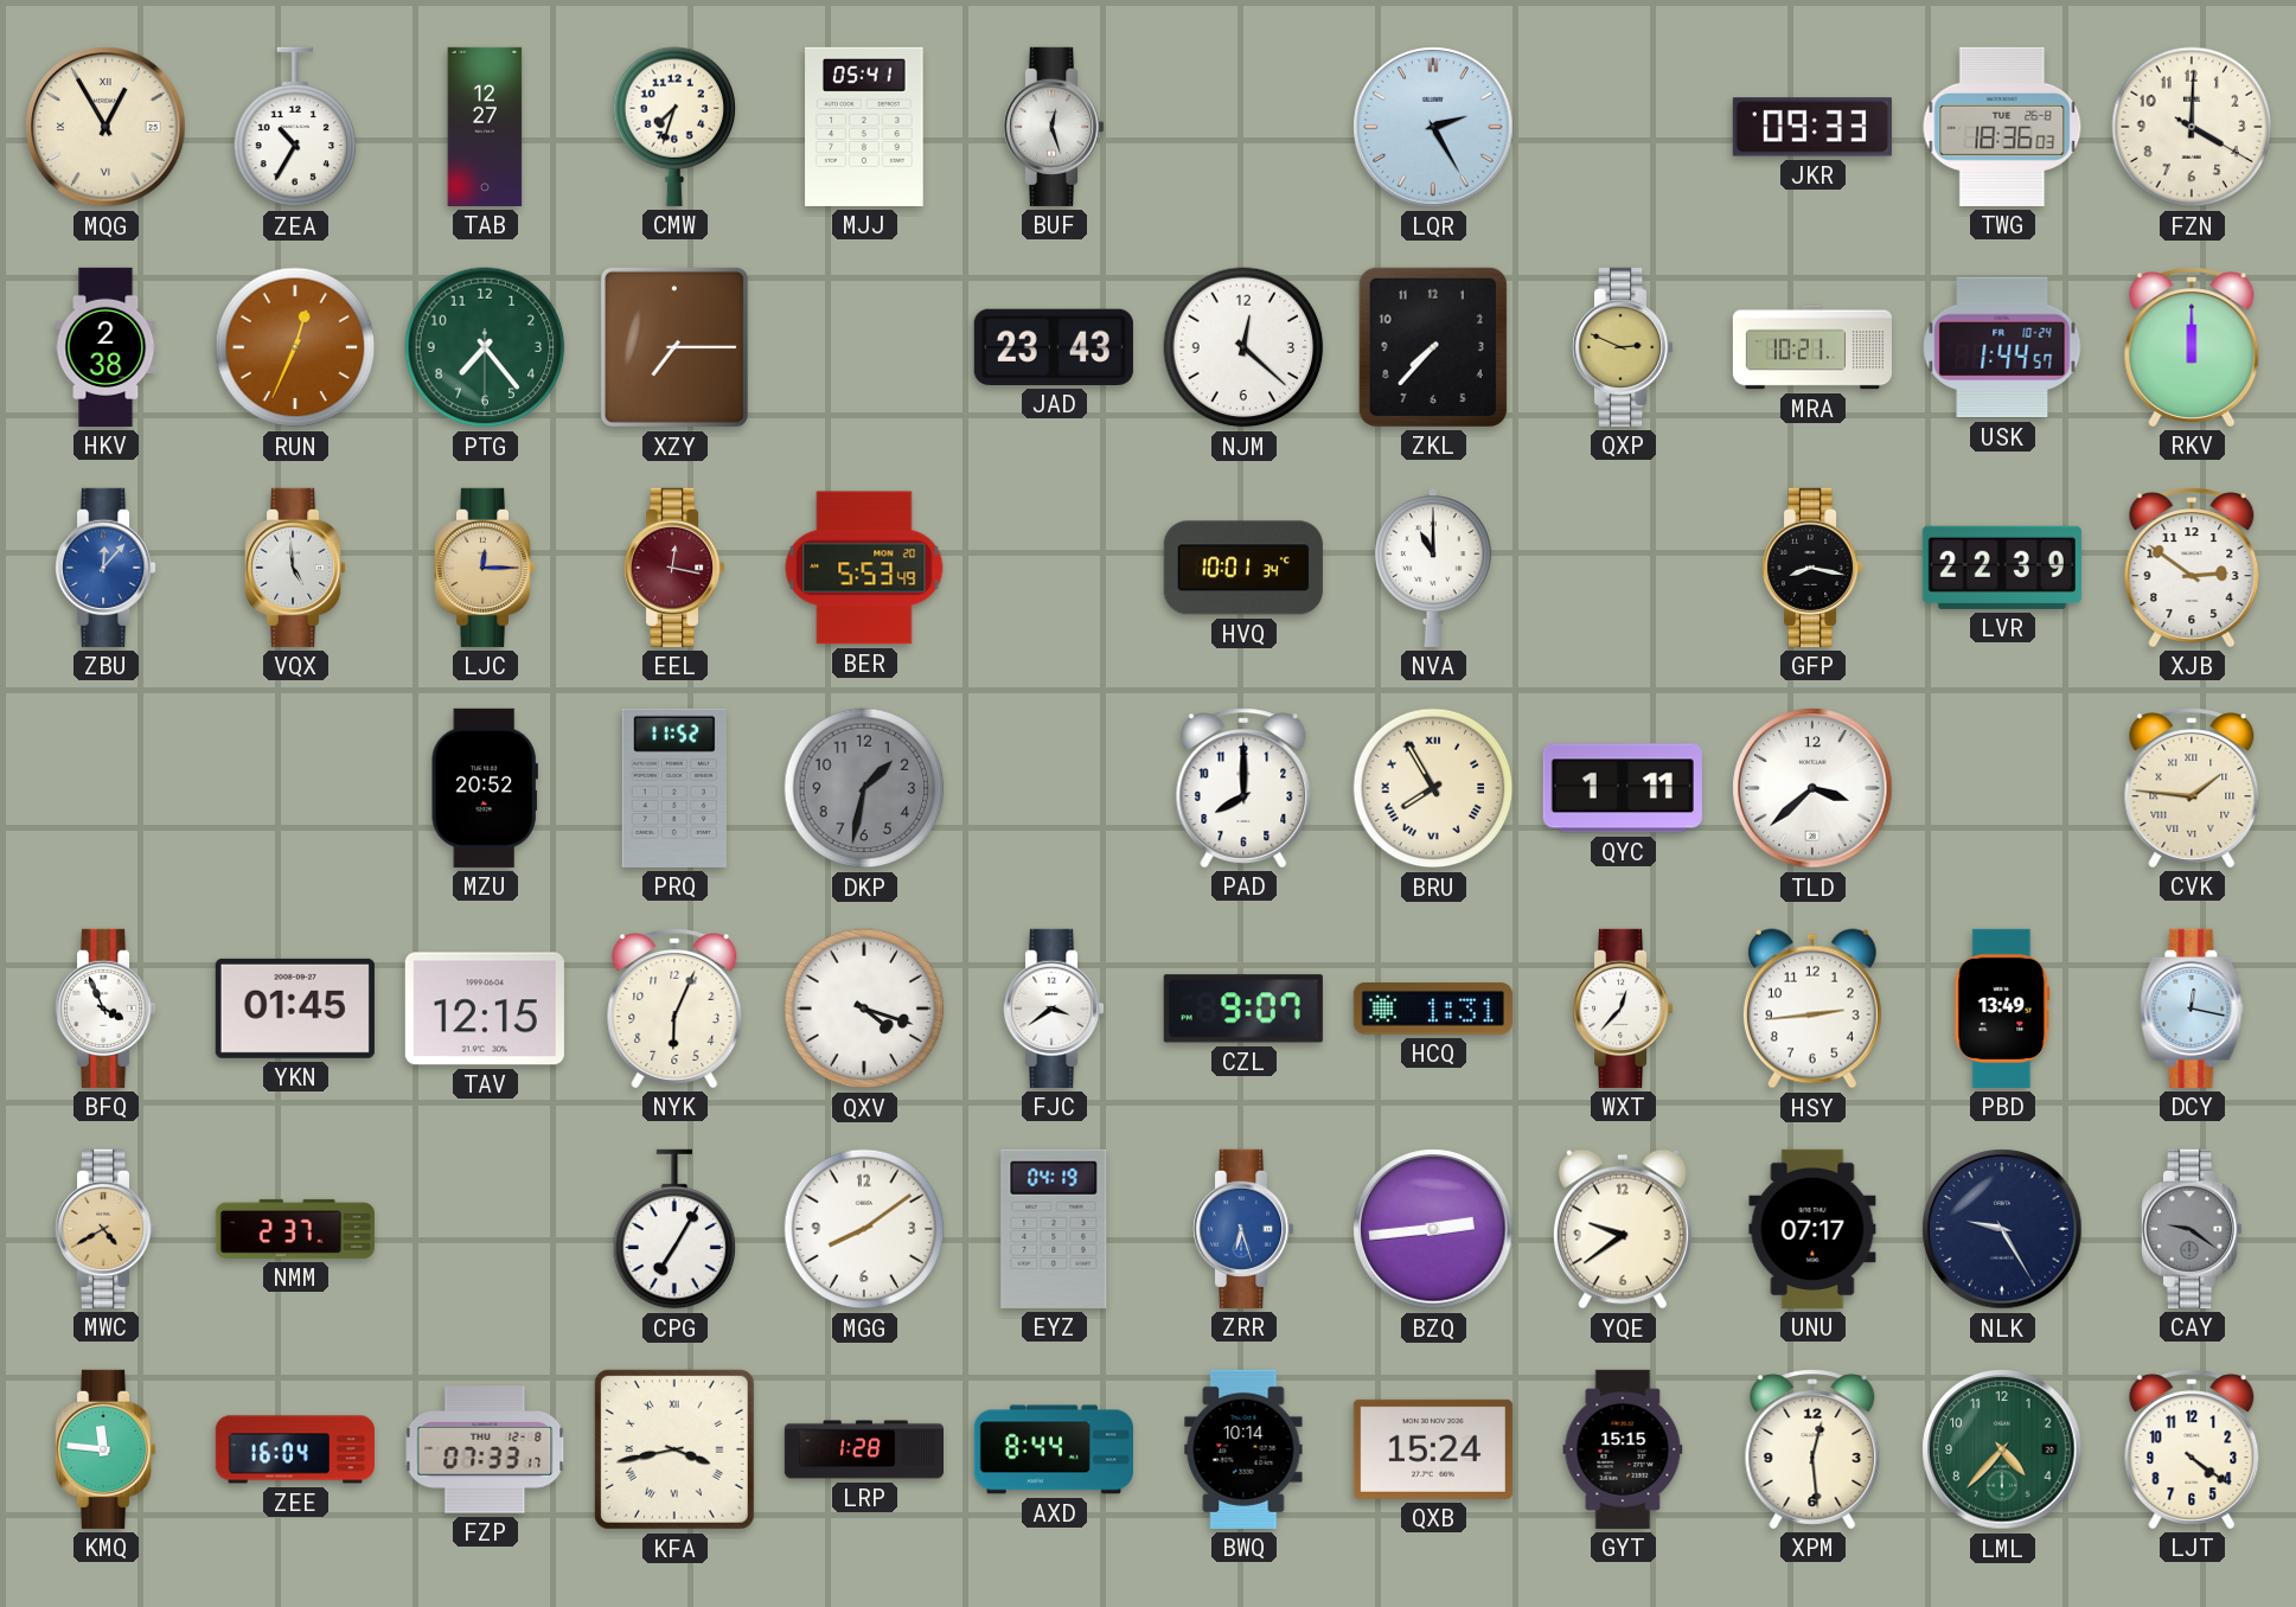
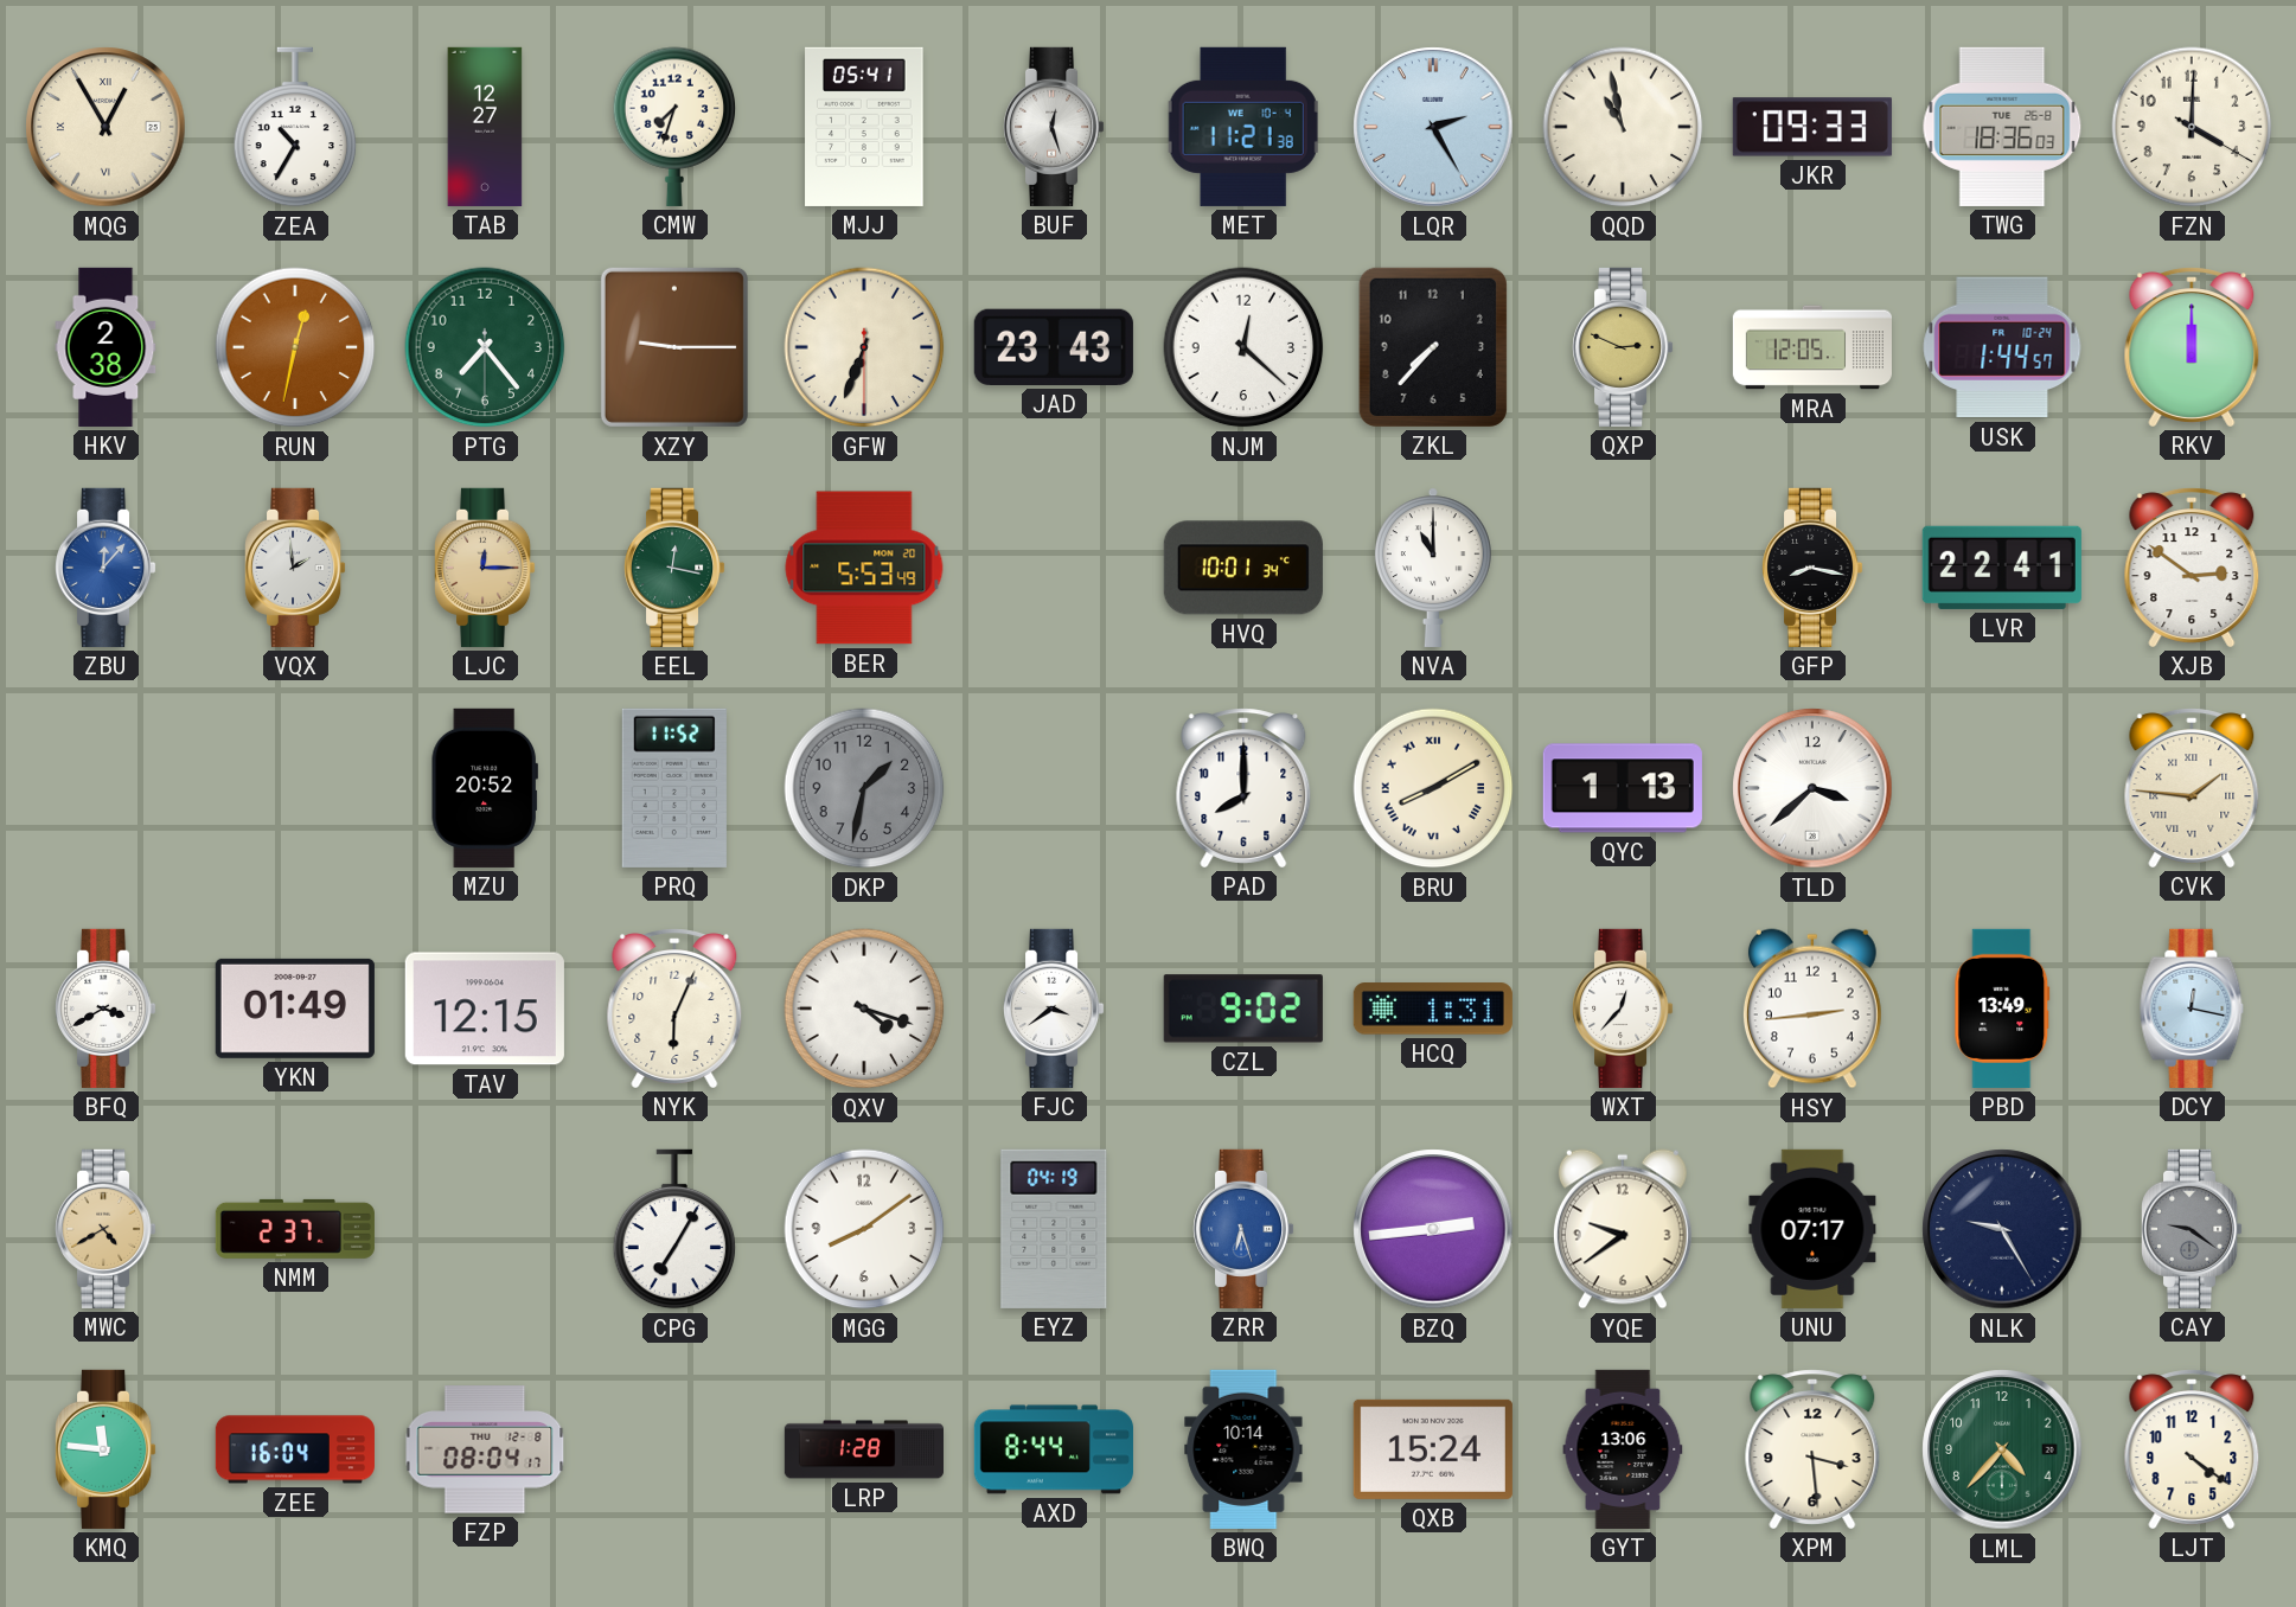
MET: none -> 11:21 (1243, 127)
QQD: none -> 10:58 (1623, 127)
RUN: 12:34 -> 12:32 (295, 347)
XZY: 7:15 -> 9:15 (674, 347)
GFW: none -> 6:33 (864, 347)
MRA: 10:21 -> 12:05 (1811, 347)
VQX: 4:59 -> 1:59 (296, 568)
EEL dial: burgundy -> green (676, 568)
LVR: 22:39 -> 22:41 (2002, 568)
BRU: 7:55 -> 8:10 (1433, 788)
QYC: 1:11 -> 1:13 (1623, 788)
BFQ: 3:56 -> 3:40 (107, 1009)
YKN: 01:45 -> 01:49 (295, 1009)
CZL: 9:07 -> 9:02 (1243, 1009)
FZP: 07:33 -> 08:04 (485, 1449)
KFA: 3:43 -> none (674, 1449)
GYT: 15:15 -> 13:06 (1623, 1449)
XPM: 12:29 -> 3:29 (1812, 1449)
